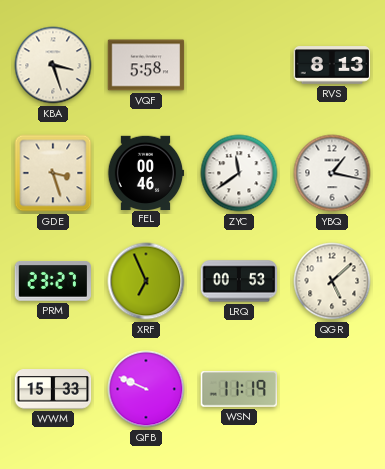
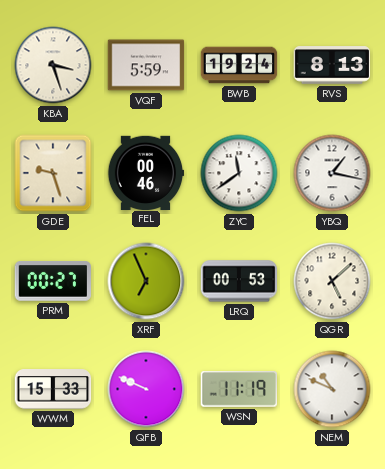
VQF: 5:58 -> 5:59 (146, 65)
BWB: none -> 19:24 (239, 65)
GDE: 3:27 -> 9:27 (53, 173)
PRM: 23:27 -> 00:27 (53, 282)
NEM: none -> 10:49 (332, 389)
